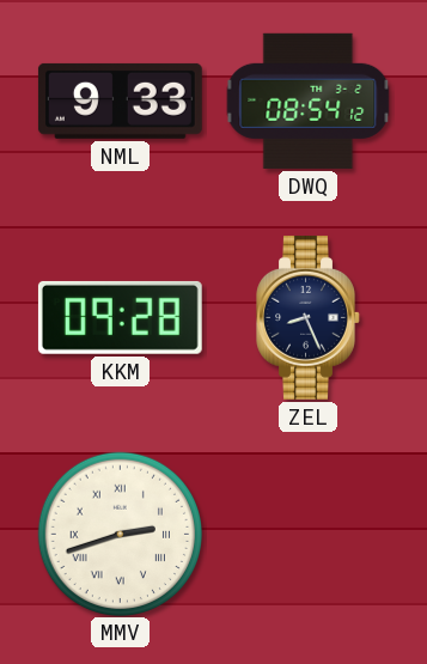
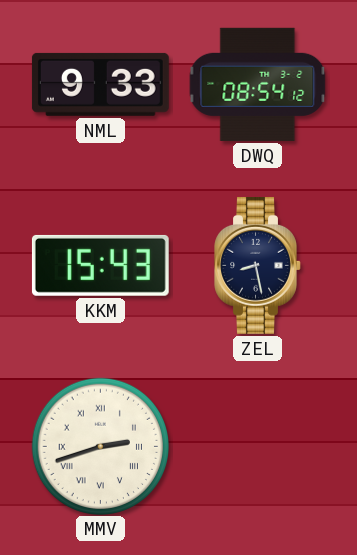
KKM: 09:28 -> 15:43 (100, 265)
ZEL: 8:26 -> 8:28 (258, 265)
